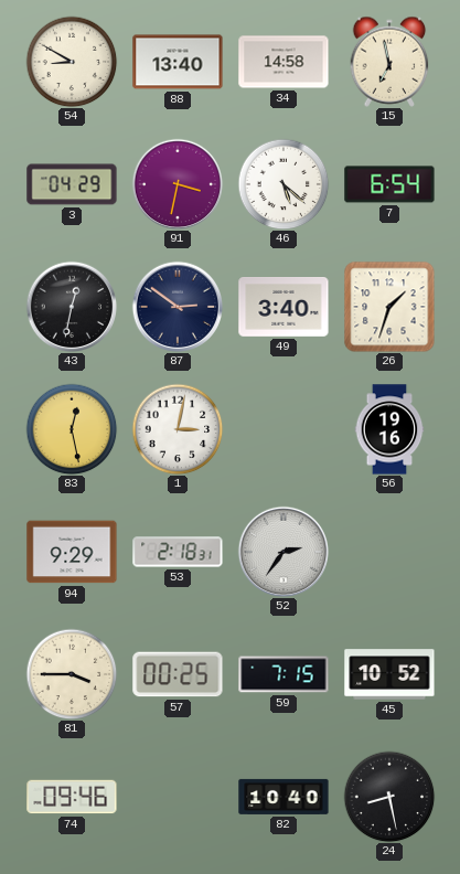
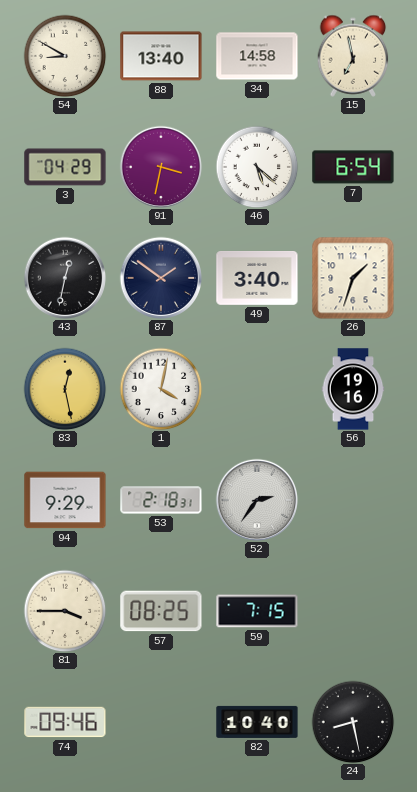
87: 2:51 -> 1:51 (161, 278)
1: 3:02 -> 4:02 (161, 389)
57: 00:25 -> 08:25 (161, 611)
45: 10:52 -> none (389, 674)
